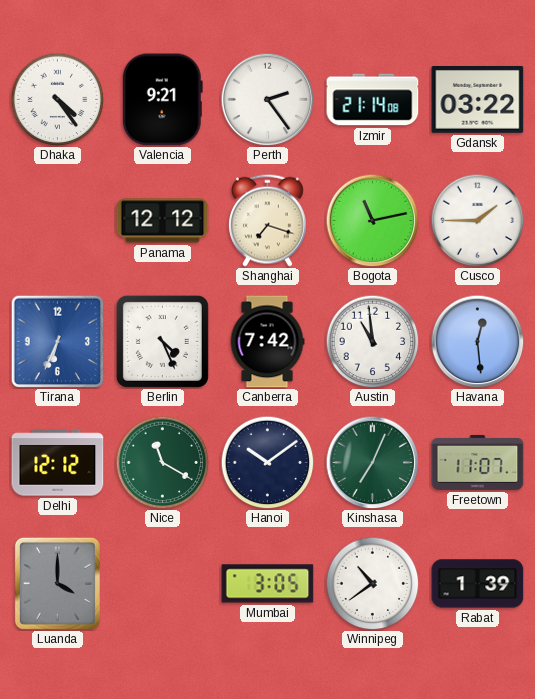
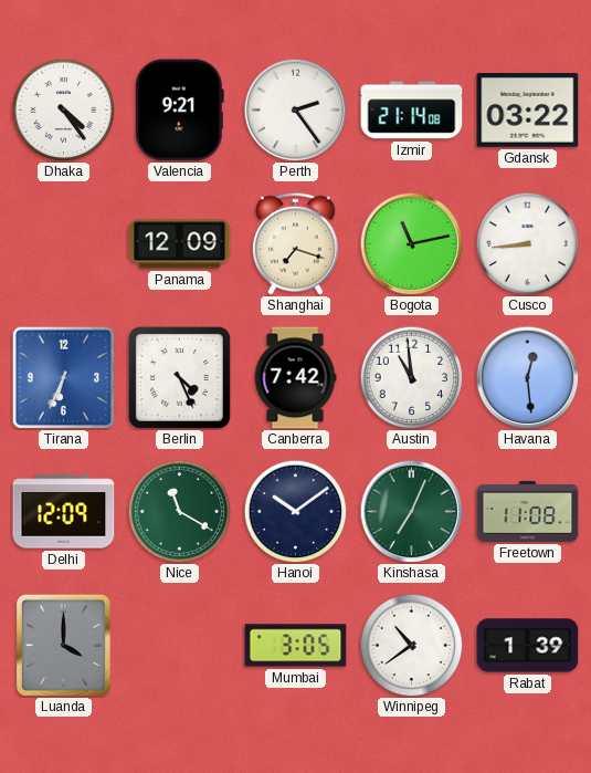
Panama: 12:12 -> 12:09 (180, 244)
Cusco: 1:45 -> 8:44 (527, 243)
Delhi: 12:12 -> 12:09 (64, 512)
Freetown: 11:07 -> 11:08 (528, 511)
